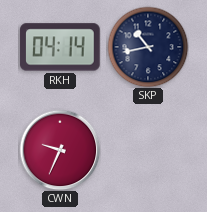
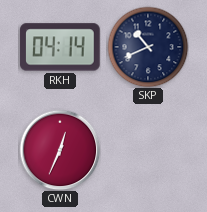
SKP: 10:43 -> 10:41 (148, 47)
CWN: 9:34 -> 12:34 (60, 150)
